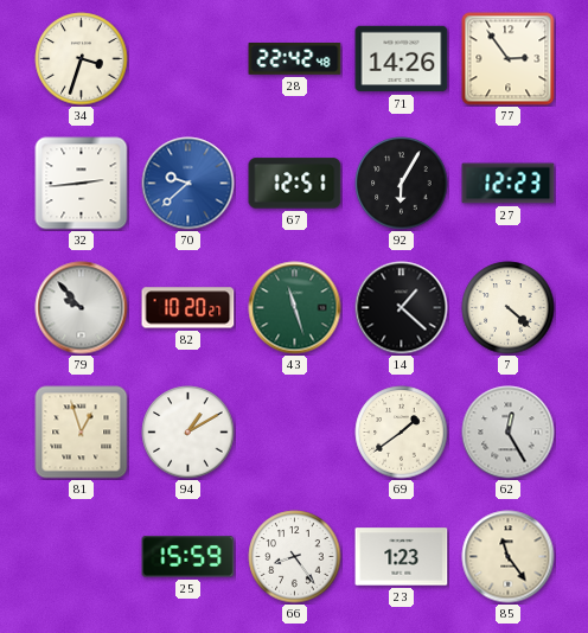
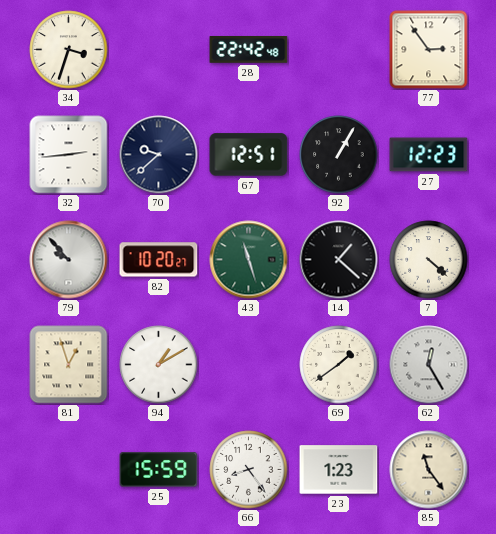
71: 14:26 -> none (402, 59)
70 dial: blue -> navy (159, 155)
92: 6:05 -> 1:05 (339, 155)
